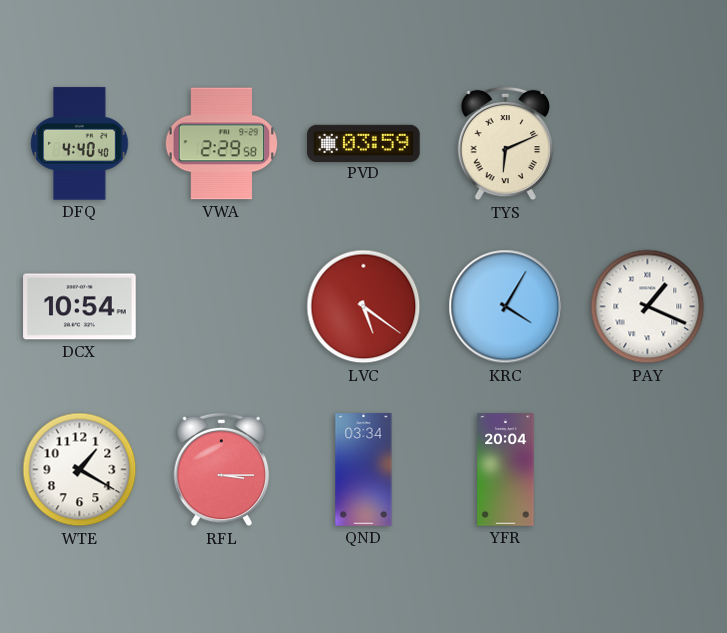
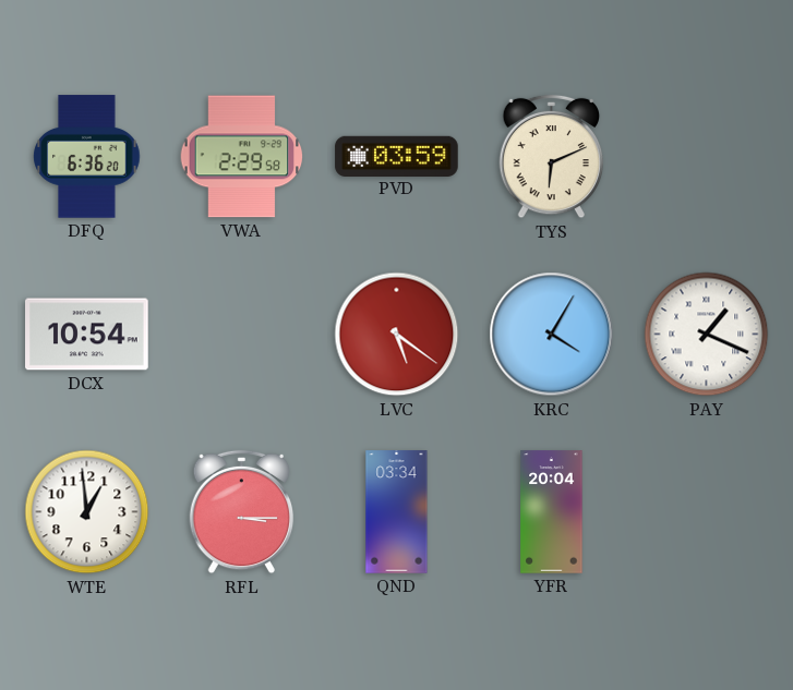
DFQ: 4:40 -> 6:36 (87, 157)
WTE: 1:20 -> 12:59 (87, 512)
